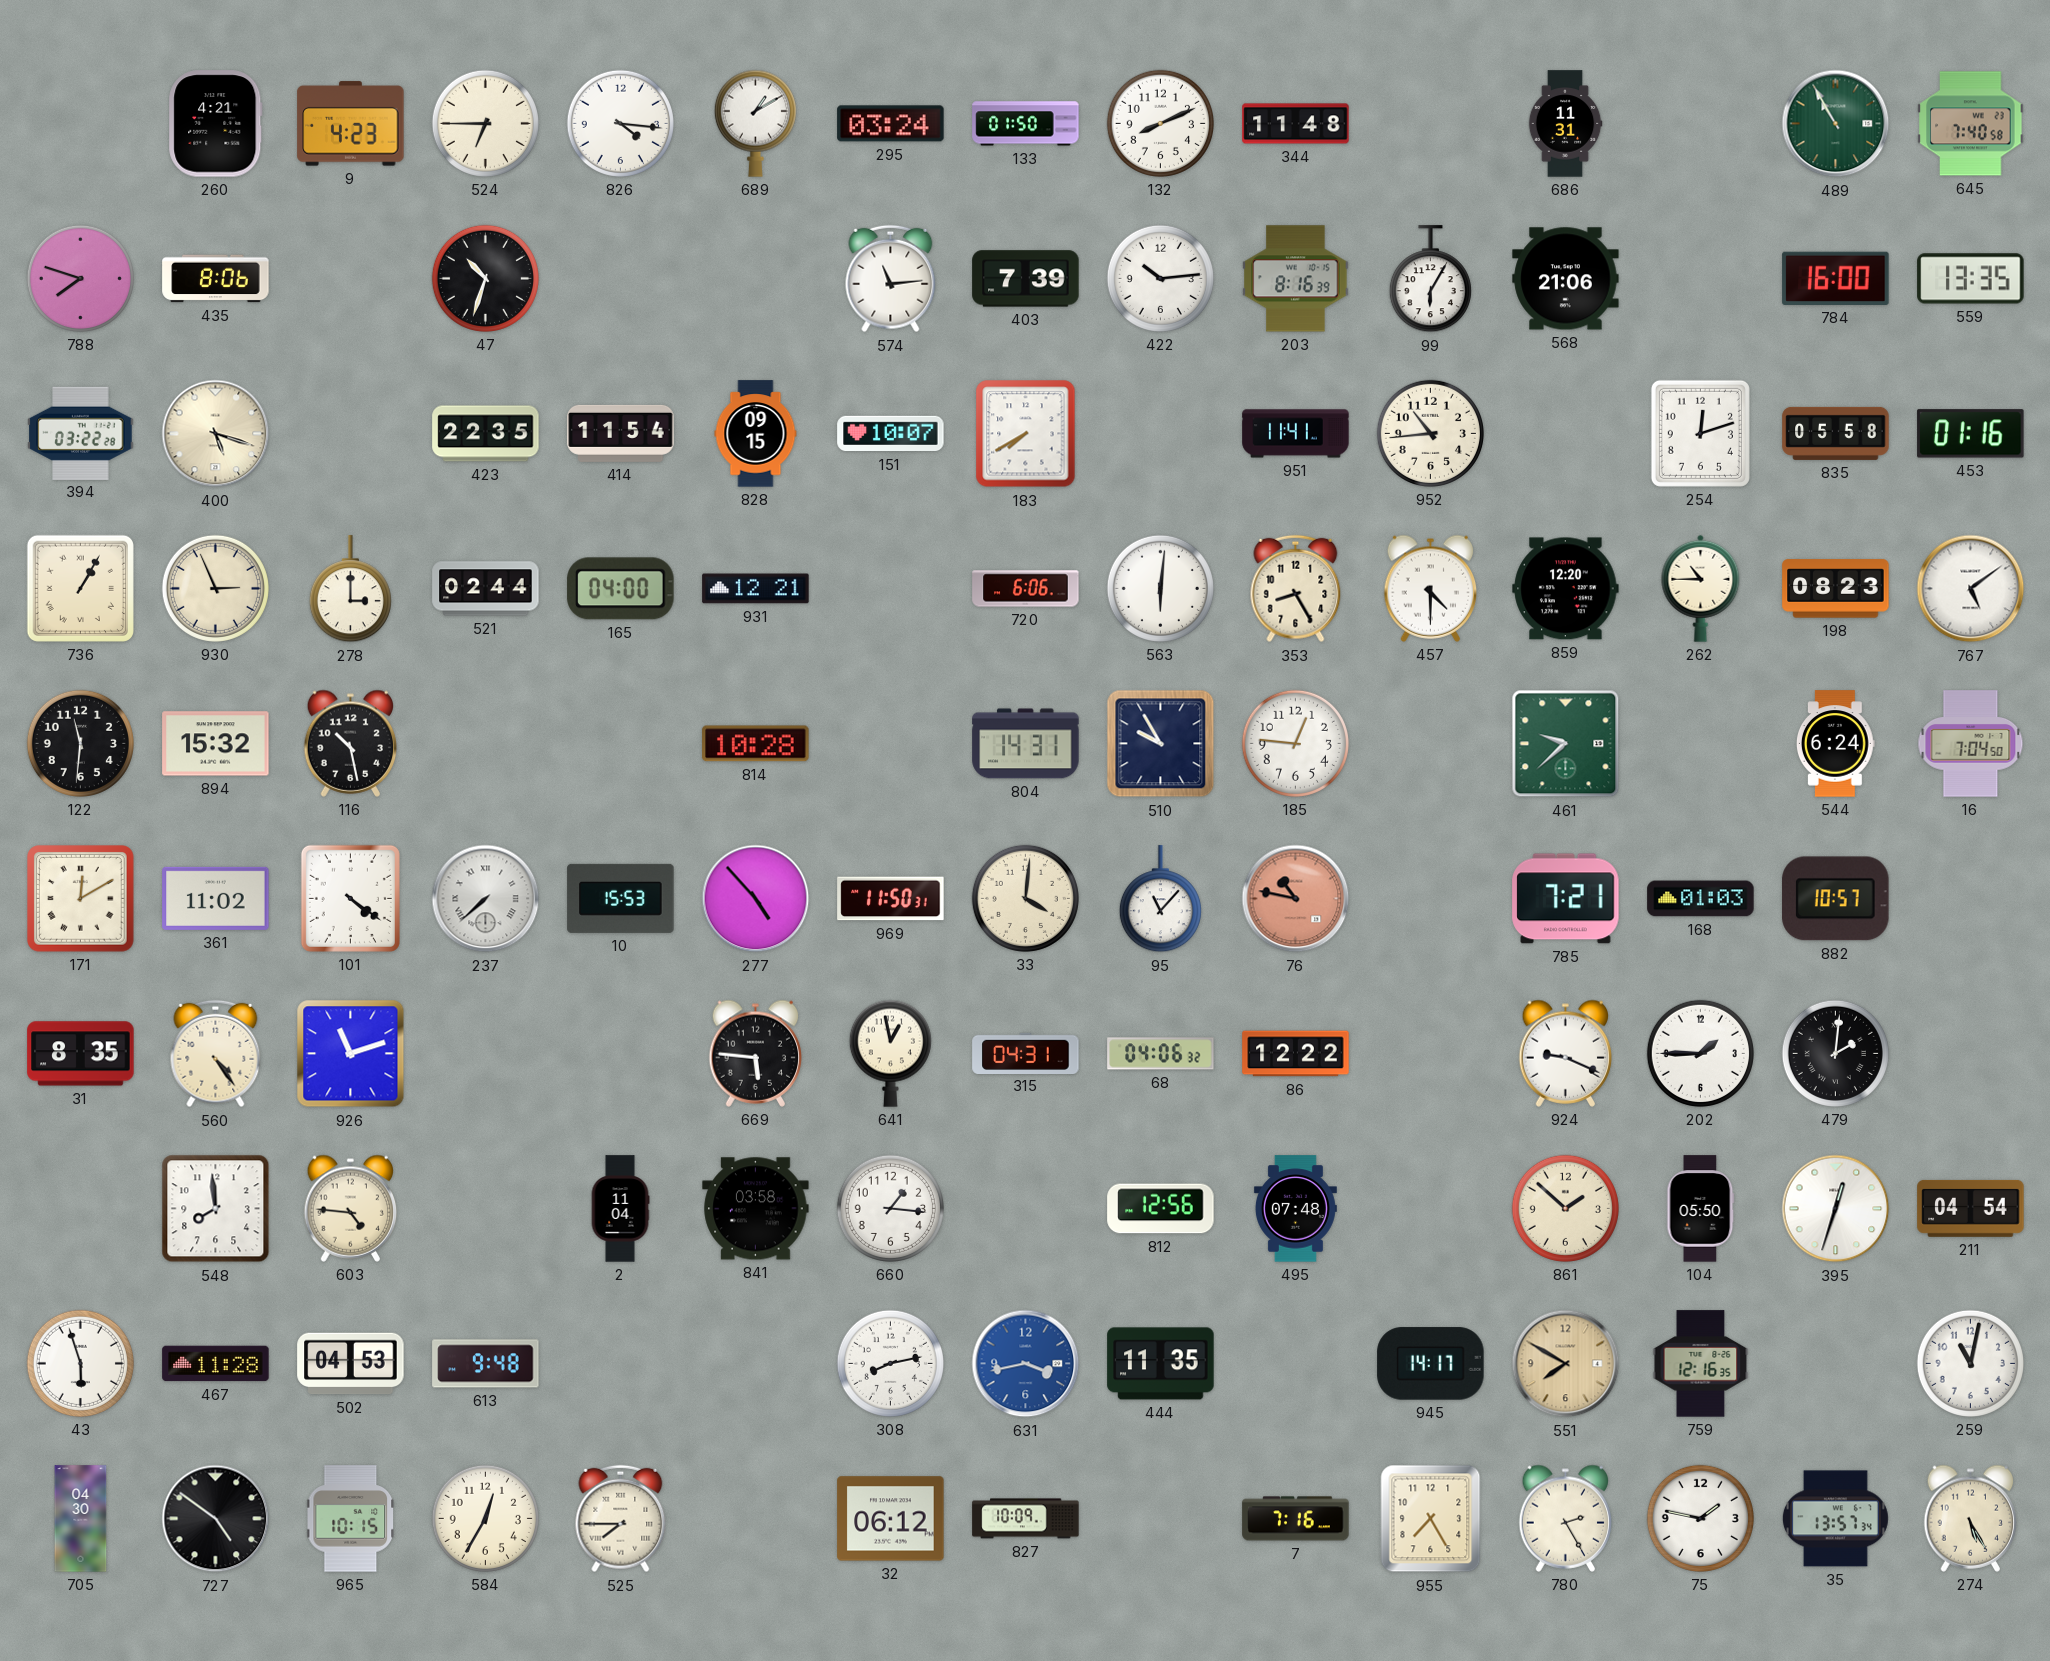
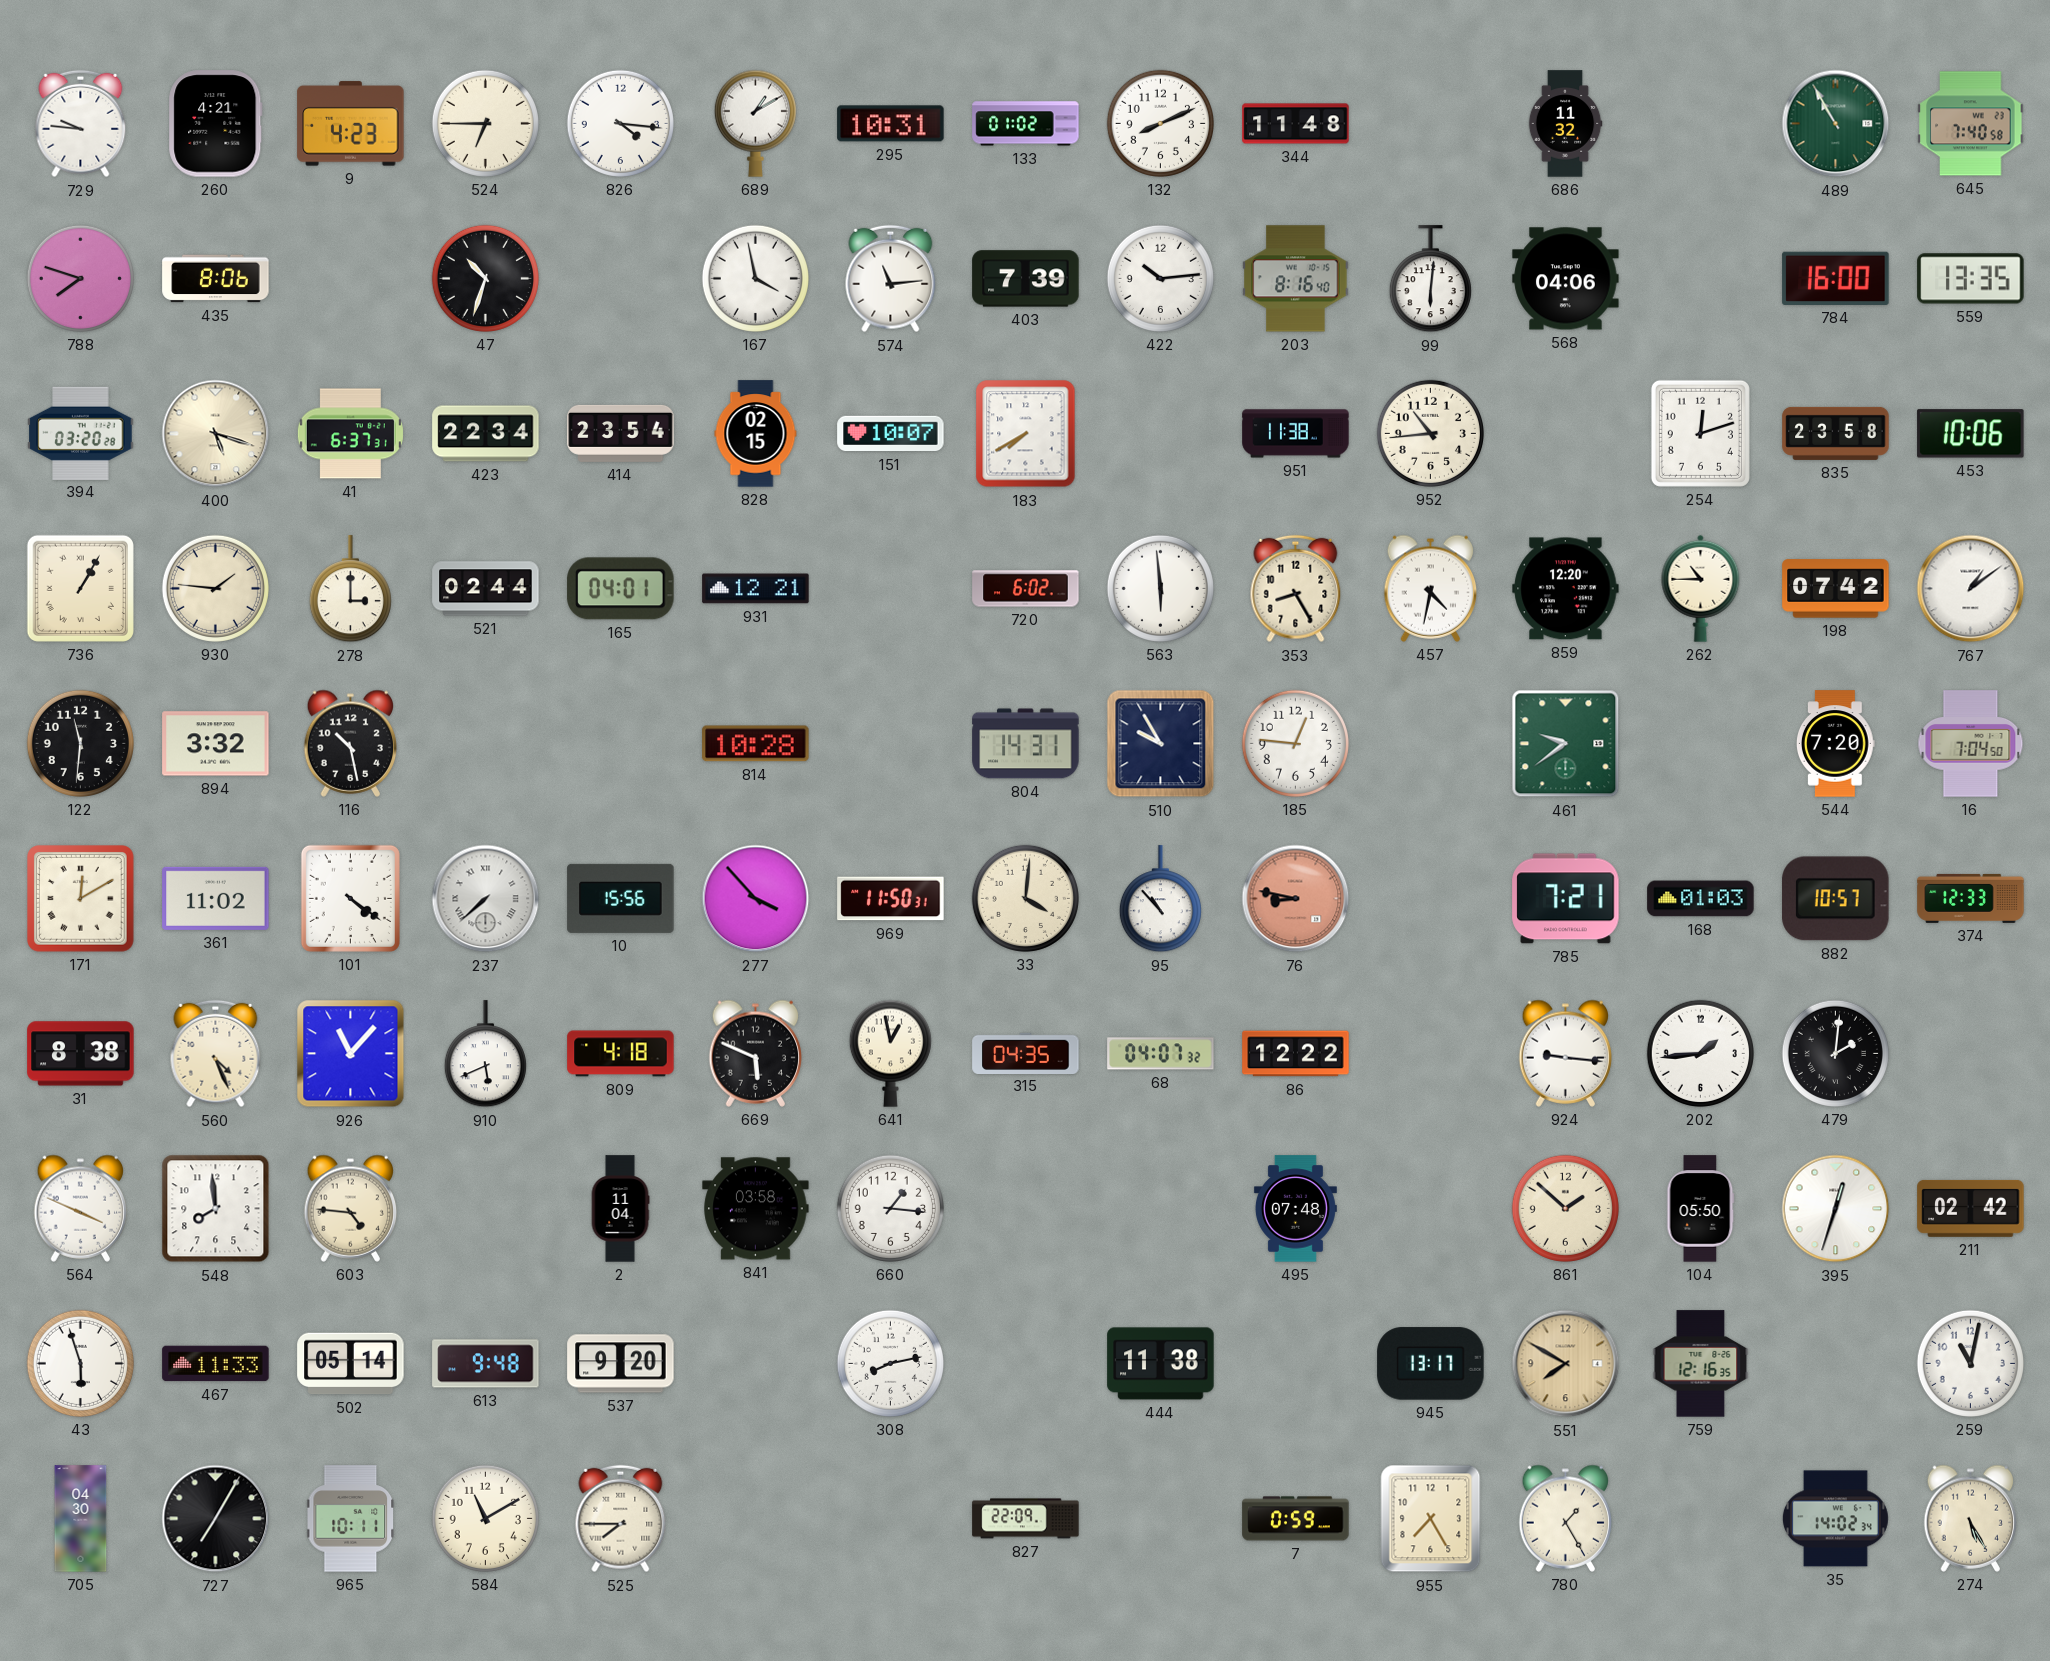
729: none -> 9:46 (81, 124)
295: 03:24 -> 10:31 (891, 124)
133: 01:50 -> 01:02 (1026, 124)
686: 11:31 -> 11:32 (1565, 124)
167: none -> 3:58 (755, 278)
203: 8:16:39 -> 8:16:40 (1296, 279)
99: 6:05 -> 6:01 (1430, 279)
568: 21:06 -> 04:06 (1566, 279)
394: 03:22 -> 03:20 (81, 433)
41: none -> 6:37 (350, 434)
423: 22:35 -> 22:34 (486, 434)
414: 11:54 -> 23:54 (621, 433)
828: 09:15 -> 02:15 (756, 434)
951: 11:41 -> 11:38 (1296, 434)
835: 05:58 -> 23:58 (1836, 433)
453: 01:16 -> 10:06 (1971, 434)
930: 2:56 -> 1:46 (215, 588)
165: 04:00 -> 04:01 (621, 589)
720: 6:06 -> 6:02 (1026, 589)
563: 6:01 -> 5:59 (1160, 588)
457: 4:30 -> 4:32 (1431, 588)
198: 08:23 -> 07:42 (1836, 589)
767: 5:09 -> 1:09 (1971, 589)
894: 15:32 -> 3:32 (216, 744)
461: 9:38 -> 9:39 (1566, 744)
544: 6:24 -> 7:20 (1835, 744)
10: 15:53 -> 15:56 (621, 898)
277: 4:53 -> 3:53 (756, 899)
95: 11:07 -> 10:53 (1160, 899)
76: 10:47 -> 8:47 (1296, 899)
374: none -> 12:33 (1971, 898)
31: 8:35 -> 8:38 (81, 1054)
560: 4:24 -> 4:26 (216, 1054)
926: 11:12 -> 11:07 (351, 1054)
910: none -> 5:41 (485, 1054)
809: none -> 4:18 (621, 1054)
669: 5:46 -> 5:49 (756, 1053)
315: 04:31 -> 04:35 (1026, 1053)
68: 04:06 -> 04:07 (1161, 1054)
924: 9:19 -> 9:16 (1566, 1053)
202: 1:45 -> 1:44 (1700, 1053)
564: none -> 3:49 (81, 1208)
812: 12:56 -> none (1161, 1209)
211: 04:54 -> 02:42 (1971, 1208)
467: 11:28 -> 11:33 (216, 1364)
502: 04:53 -> 05:14 (351, 1364)
537: none -> 9:20 (621, 1364)
631: 3:43 -> none (1026, 1364)
444: 11:35 -> 11:38 (1161, 1364)
945: 14:17 -> 13:17 (1431, 1364)
727: 4:51 -> 7:05 (216, 1519)
965: 10:15 -> 10:11 (351, 1519)
584: 12:35 -> 11:10 (485, 1518)
32: 06:12 -> none (891, 1519)
827: 10:09 -> 22:09 (1026, 1519)
7: 7:16 -> 0:59 (1296, 1519)
780: 2:25 -> 1:25 (1566, 1518)
75: 1:47 -> none (1700, 1518)
35: 13:57 -> 14:02 (1835, 1519)
